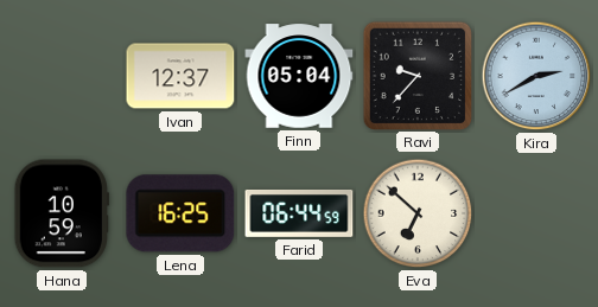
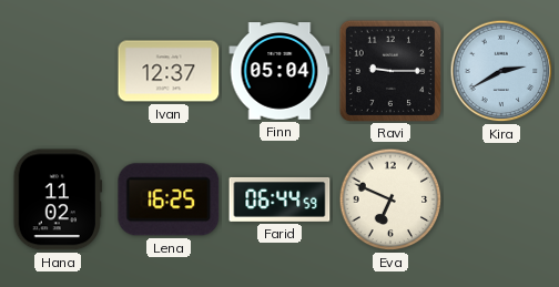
Ravi: 9:37 -> 9:15 (389, 70)
Hana: 10:59 -> 11:02 (58, 199)
Eva: 6:52 -> 6:49 (390, 199)
